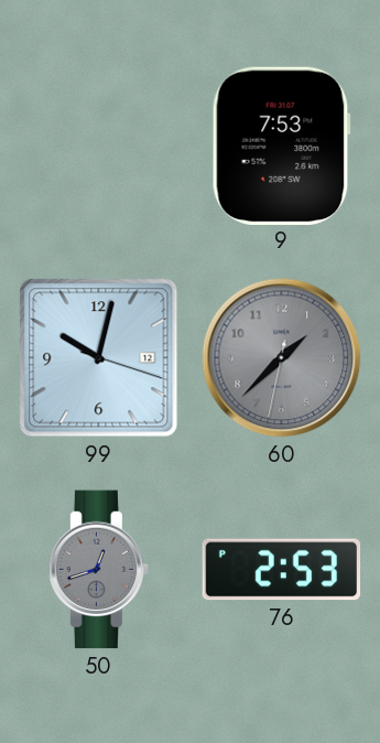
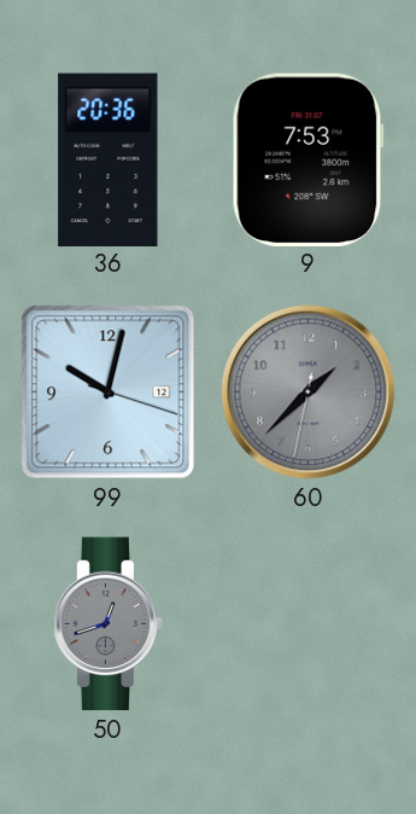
36: none -> 20:36 (109, 159)
76: 2:53 -> none (282, 570)
